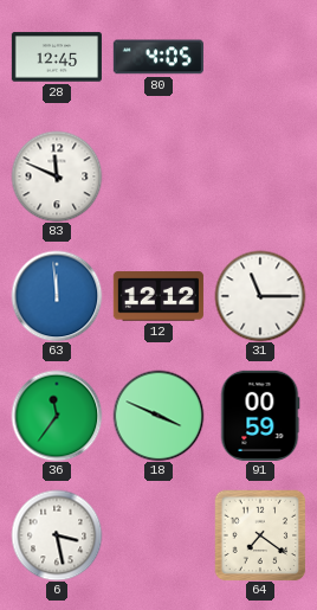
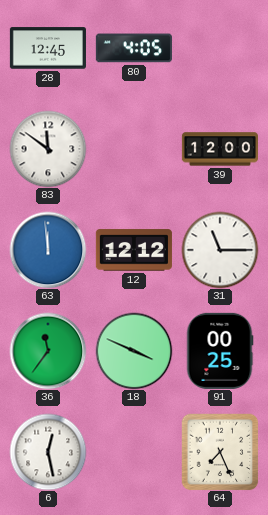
83: 11:49 -> 11:51 (48, 149)
39: none -> 12:00 (220, 149)
91: 00:59 -> 00:25 (220, 351)
6: 3:28 -> 12:28 (48, 452)
64: 7:21 -> 7:26 (220, 452)
